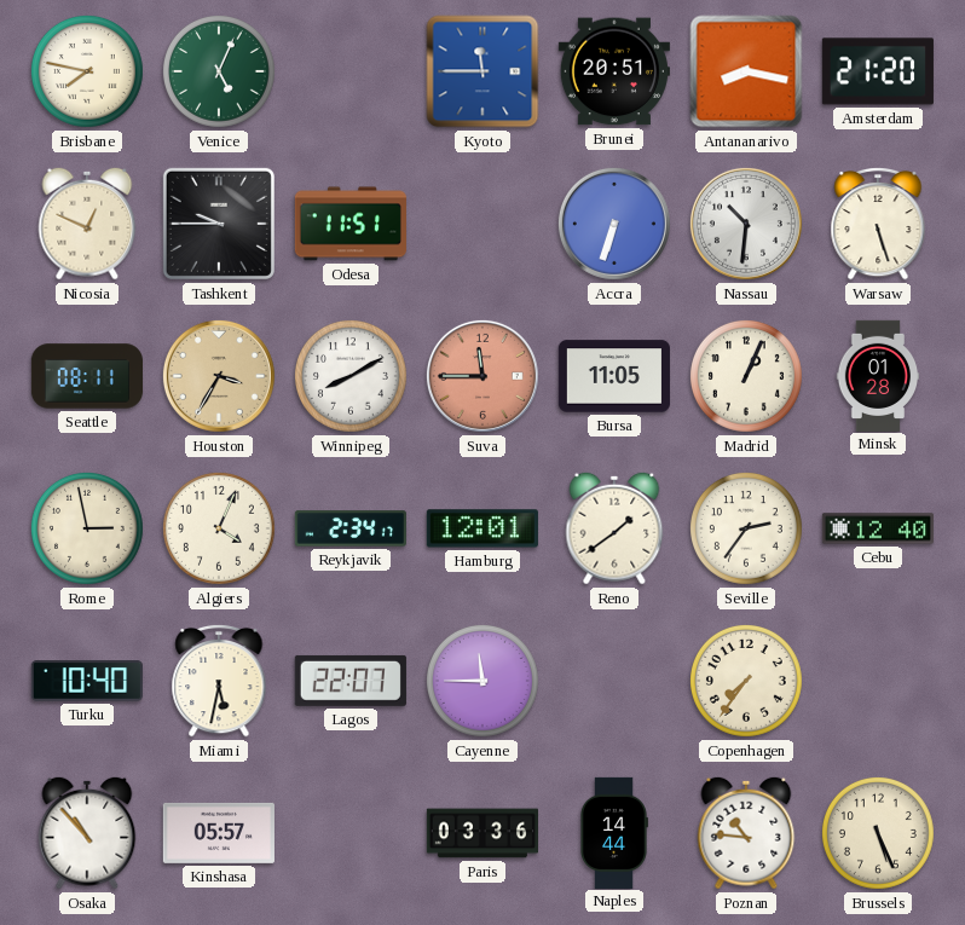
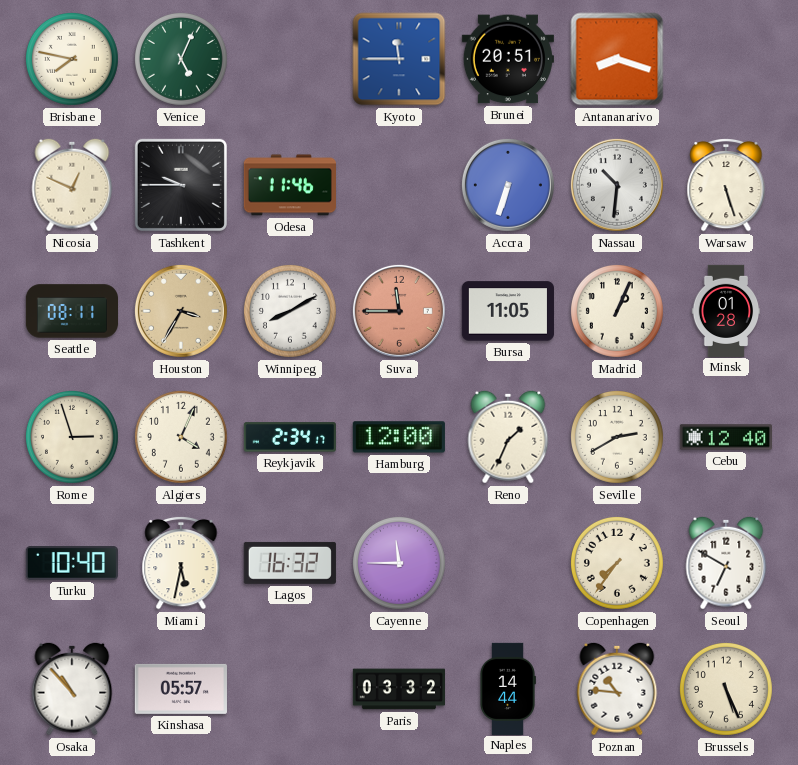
Antananarivo: 8:17 -> 8:18 (617, 59)
Amsterdam: 21:20 -> none (878, 71)
Odesa: 11:51 -> 11:46 (290, 185)
Rome: 2:58 -> 2:57 (72, 437)
Hamburg: 12:01 -> 12:00 (399, 437)
Reno: 1:39 -> 1:34 (508, 437)
Seville: 2:36 -> 2:40 (617, 437)
Lagos: 22:07 -> 16:32 (290, 563)
Seoul: none -> 6:50 (726, 563)
Paris: 03:36 -> 03:32 (398, 689)
